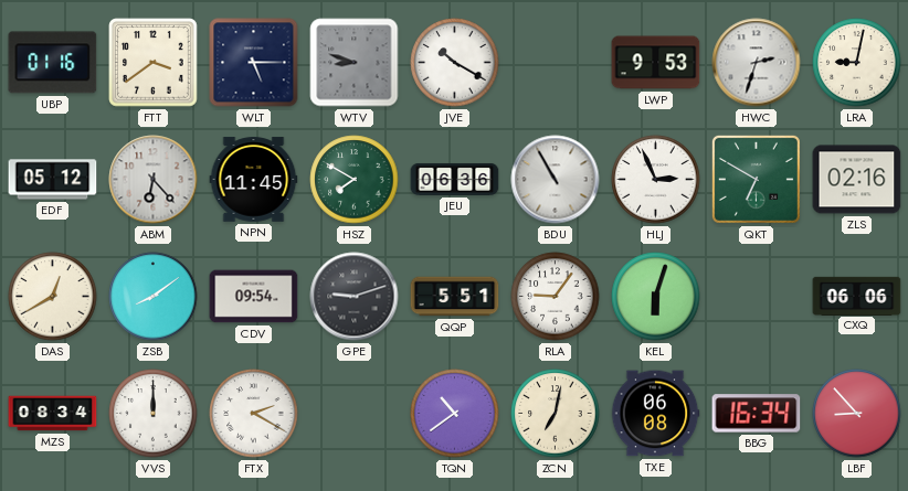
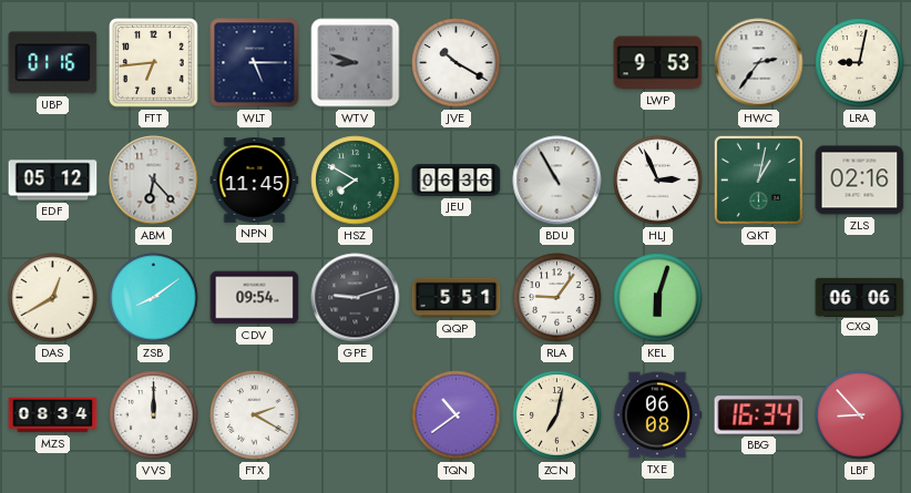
FTT: 3:39 -> 6:44 (154, 63)
HWC: 2:33 -> 2:36 (759, 63)
QKT: 6:50 -> 1:02 (758, 179)
